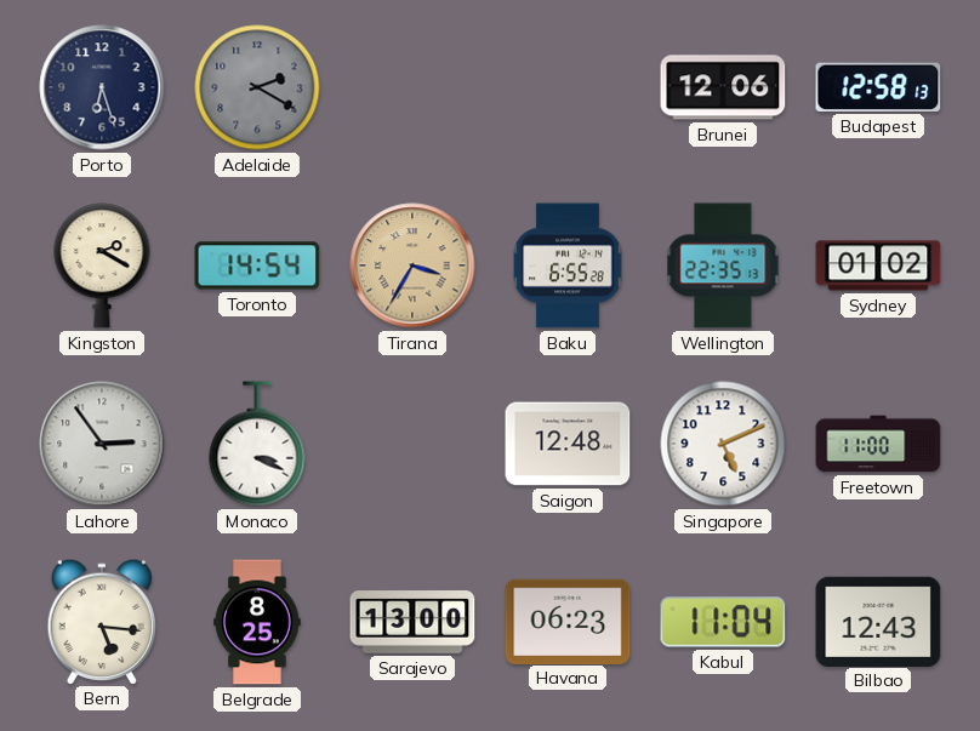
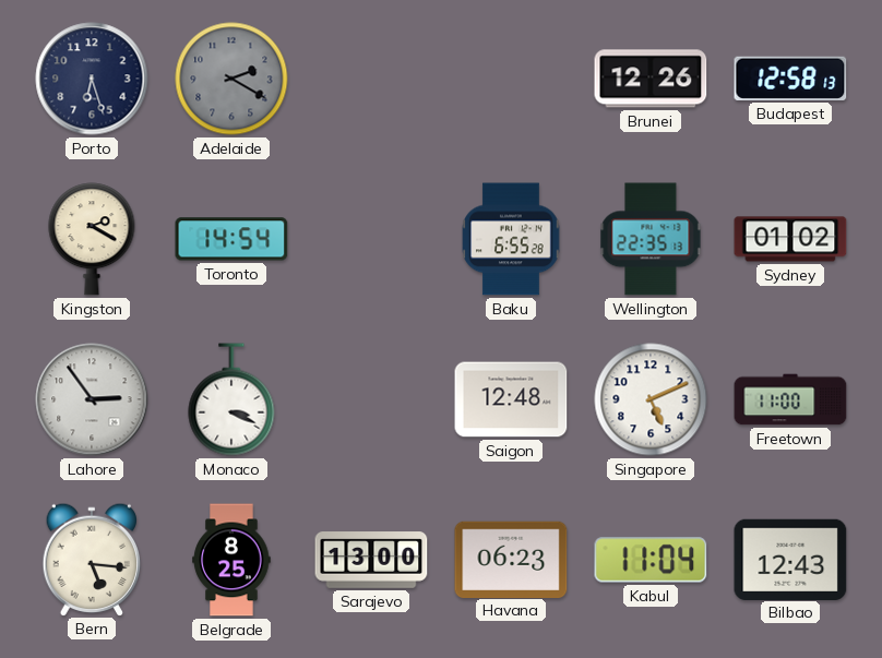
Brunei: 12:06 -> 12:26 (651, 79)
Tirana: 3:35 -> none (412, 265)
